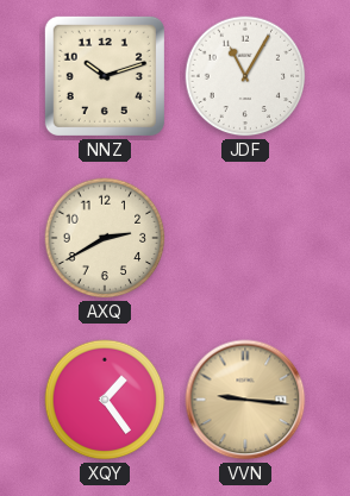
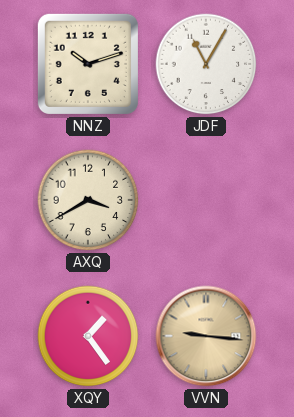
AXQ: 2:40 -> 3:40 (88, 200)
